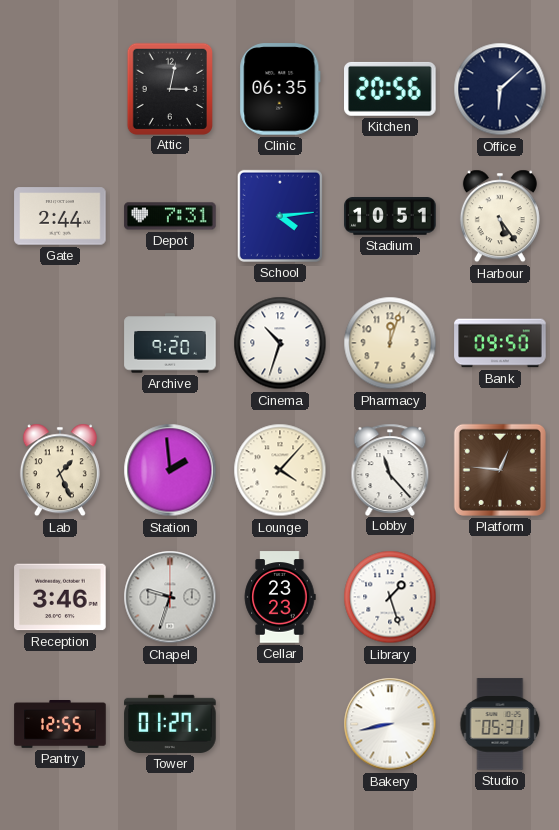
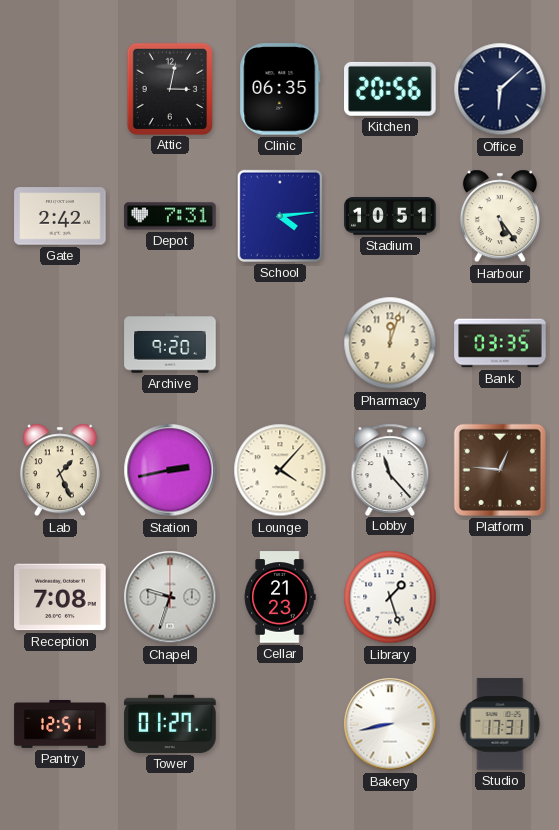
Gate: 2:44 -> 2:42 (60, 216)
Cinema: 10:33 -> none (280, 343)
Bank: 09:50 -> 03:35 (500, 343)
Station: 1:59 -> 2:43 (170, 470)
Reception: 3:46 -> 7:08 (60, 597)
Cellar: 23:23 -> 21:23 (280, 597)
Pantry: 12:55 -> 12:51 (60, 725)
Studio: 05:31 -> 17:31 (500, 724)
